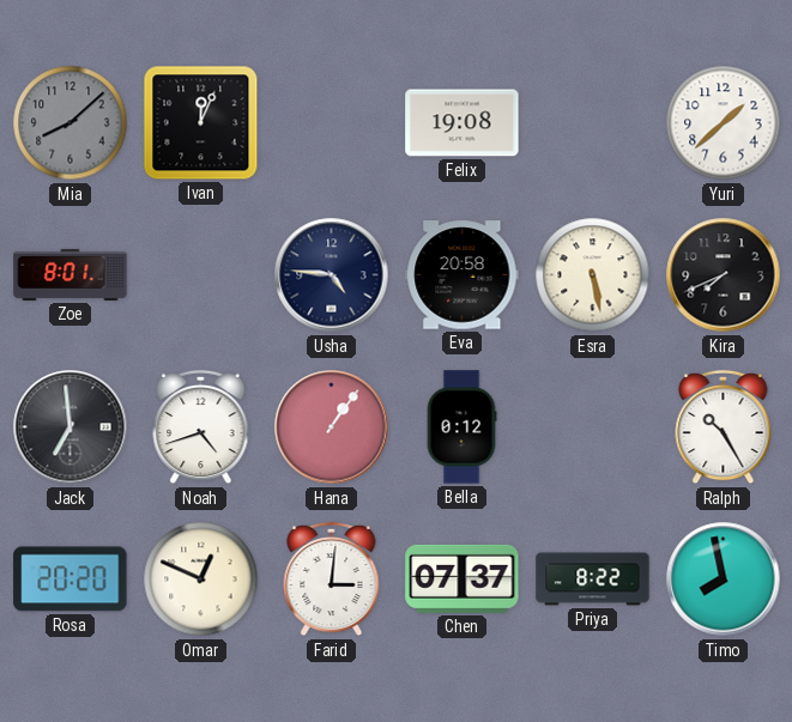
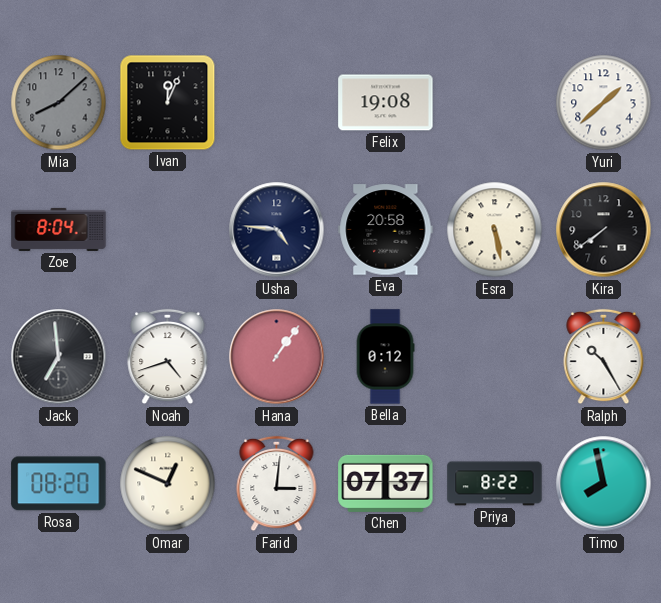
Zoe: 8:01 -> 8:04 (59, 229)
Kira: 7:41 -> 7:39 (604, 230)
Rosa: 20:20 -> 08:20 (59, 484)
